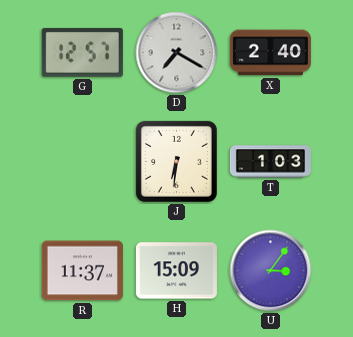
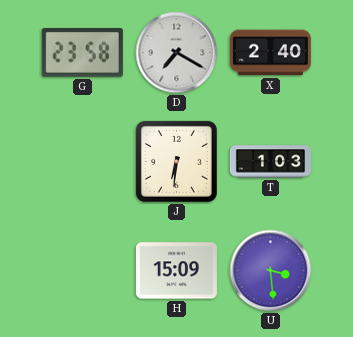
G: 12:57 -> 23:58 (82, 52)
R: 11:37 -> none (82, 271)
U: 3:06 -> 3:29 (271, 271)
